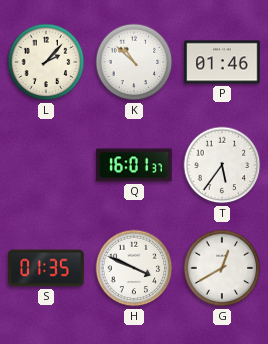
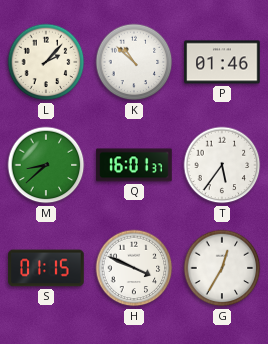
M: none -> 8:38 (46, 165)
S: 01:35 -> 01:15 (46, 268)
G: 12:40 -> 12:35 (222, 268)
